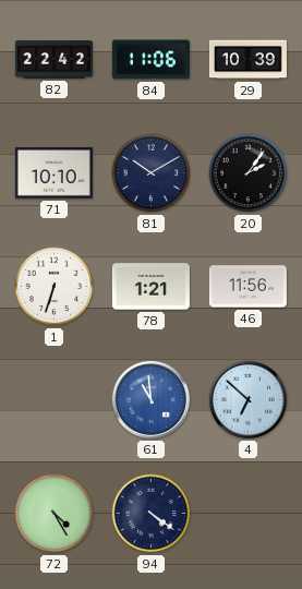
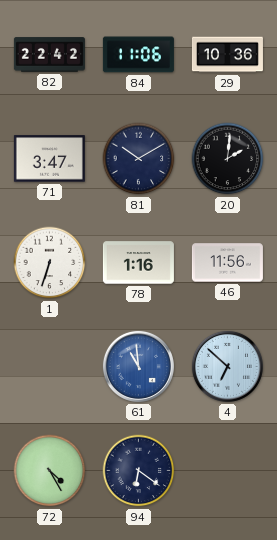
29: 10:39 -> 10:36 (227, 55)
71: 10:10 -> 3:47 (49, 159)
20: 2:06 -> 2:01 (228, 159)
78: 1:21 -> 1:16 (138, 263)
94: 4:21 -> 6:21 (139, 471)
